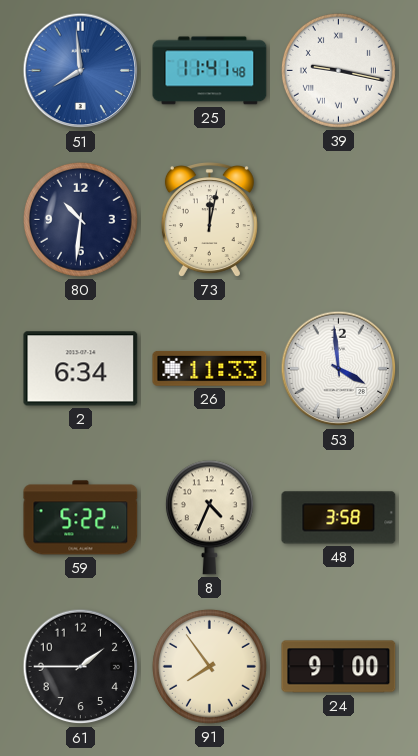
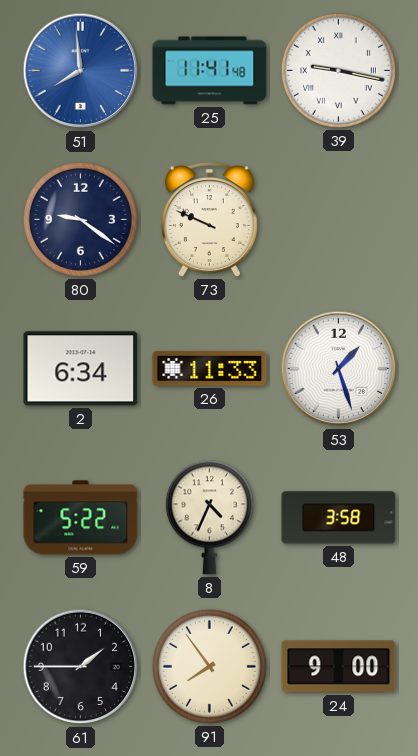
80: 10:31 -> 9:21 (80, 219)
73: 12:02 -> 9:49 (209, 220)
53: 3:59 -> 1:27 (339, 369)
